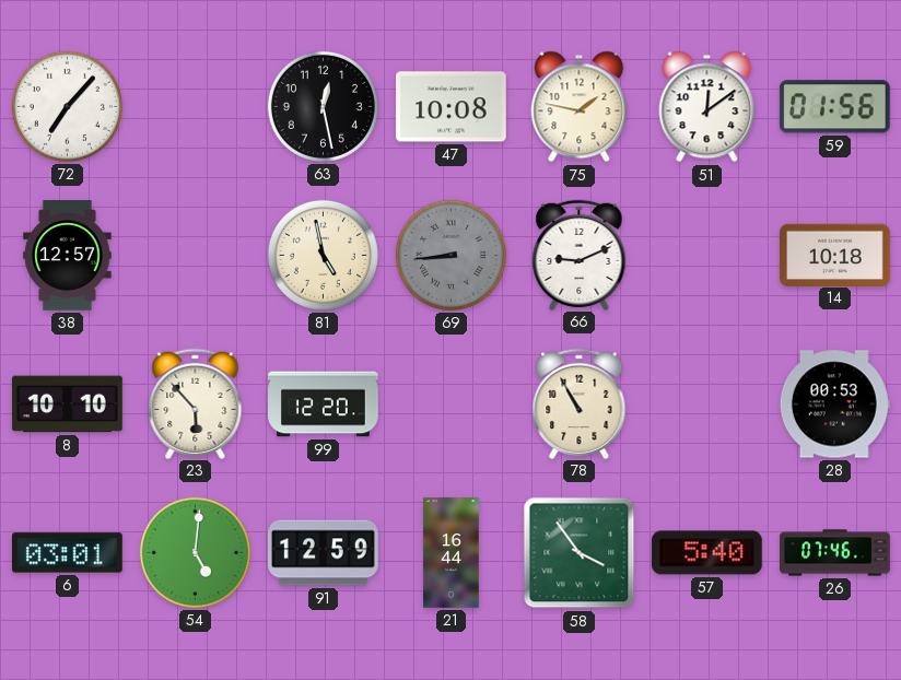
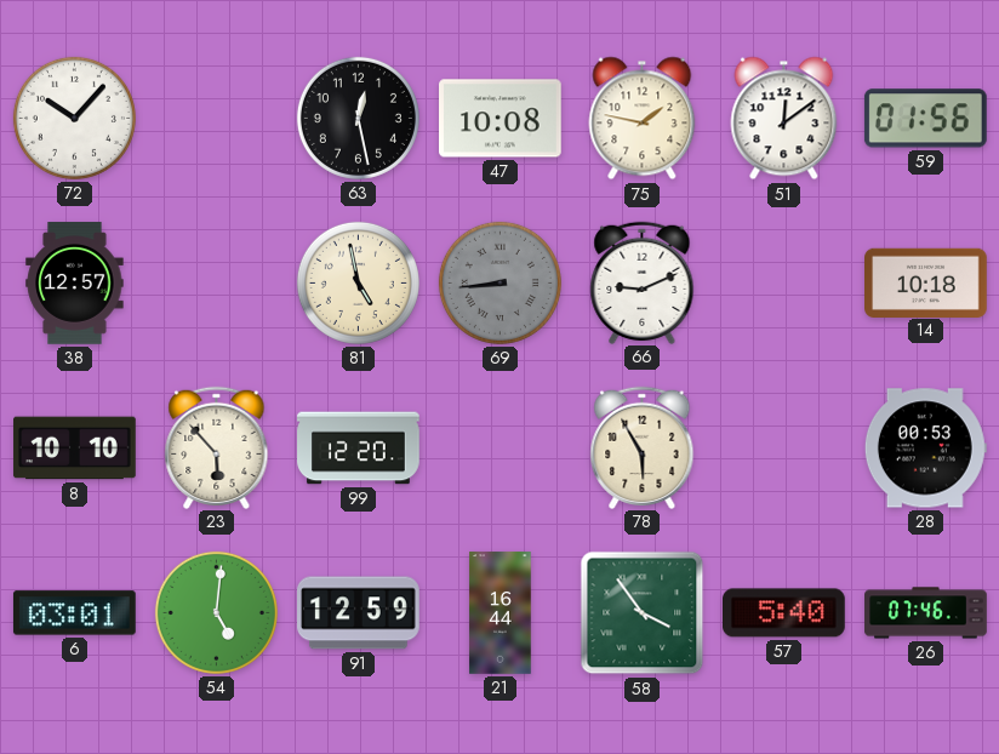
72: 7:07 -> 10:07 (74, 118)
78: 10:55 -> 5:55 (643, 447)
